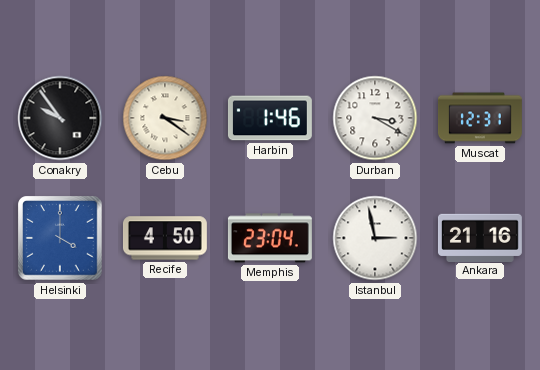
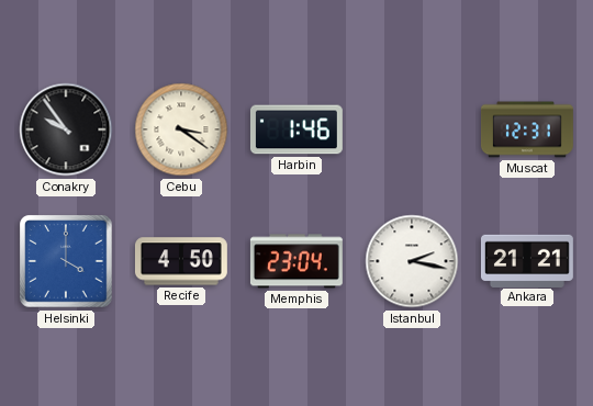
Durban: 3:20 -> none (375, 118)
Istanbul: 2:58 -> 2:17 (412, 261)
Ankara: 21:16 -> 21:21 (527, 260)
